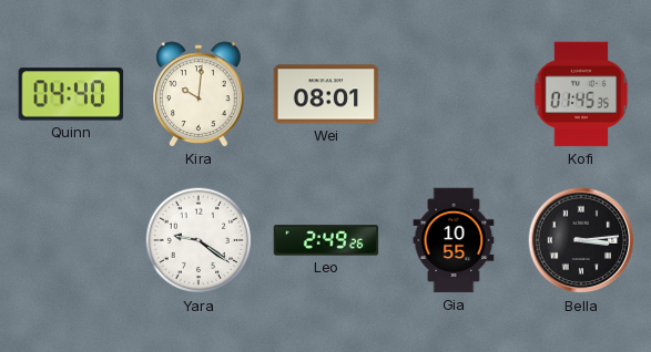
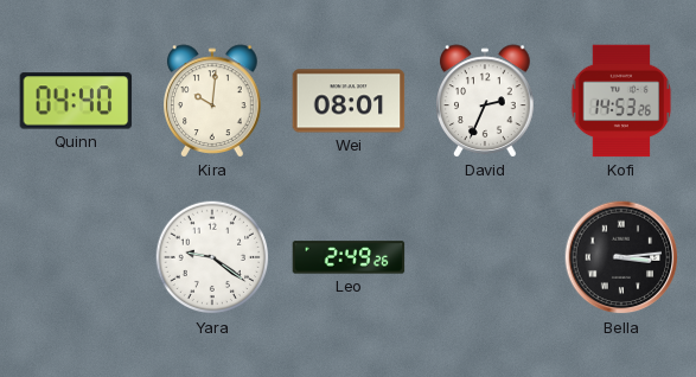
David: none -> 2:34 (485, 101)
Kofi: 01:45 -> 14:53 (621, 101)
Gia: 10:55 -> none (454, 240)
